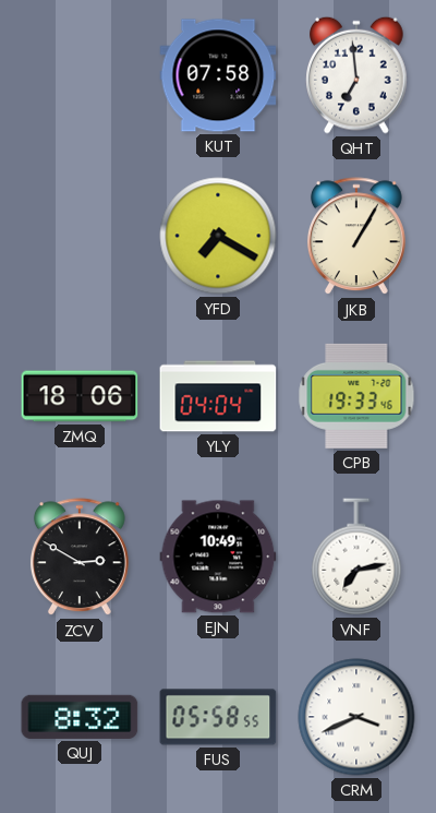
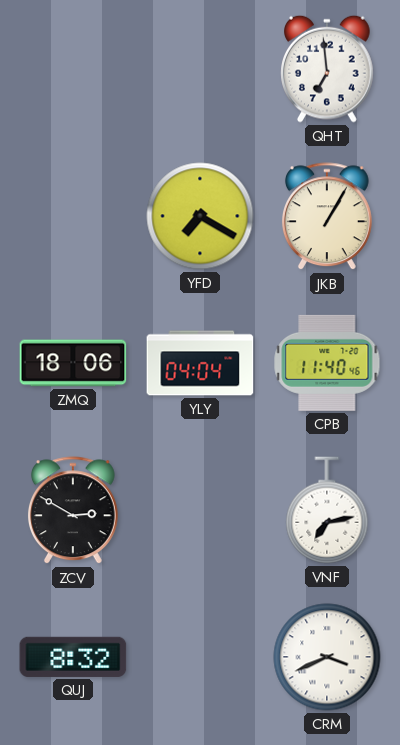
KUT: 07:58 -> none (218, 75)
CPB: 19:33 -> 11:40 (327, 363)
EJN: 10:49 -> none (218, 557)
FUS: 05:58 -> none (218, 717)
